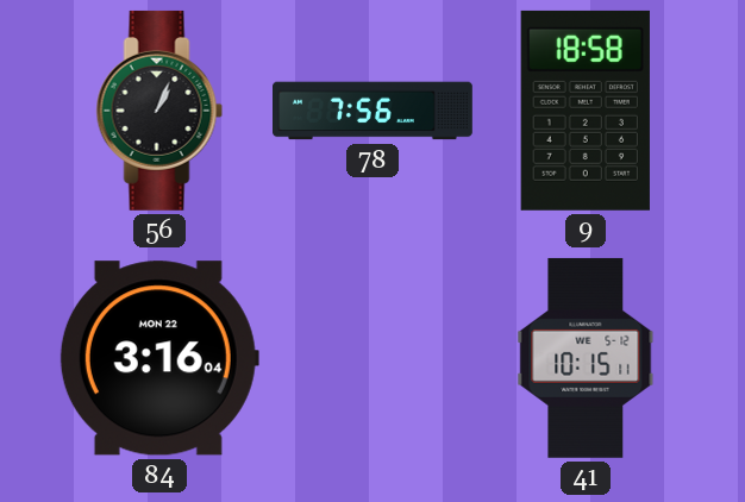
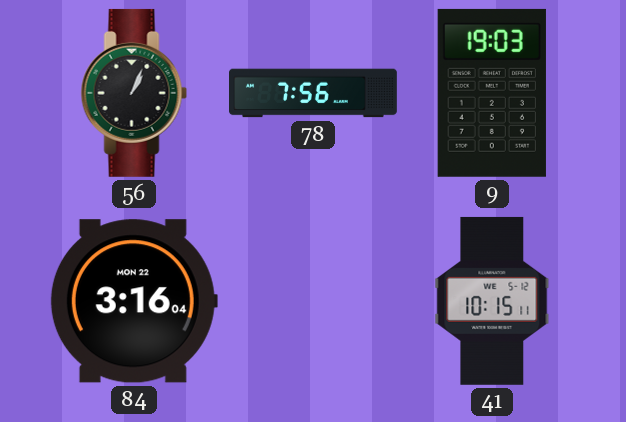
9: 18:58 -> 19:03 (492, 93)
